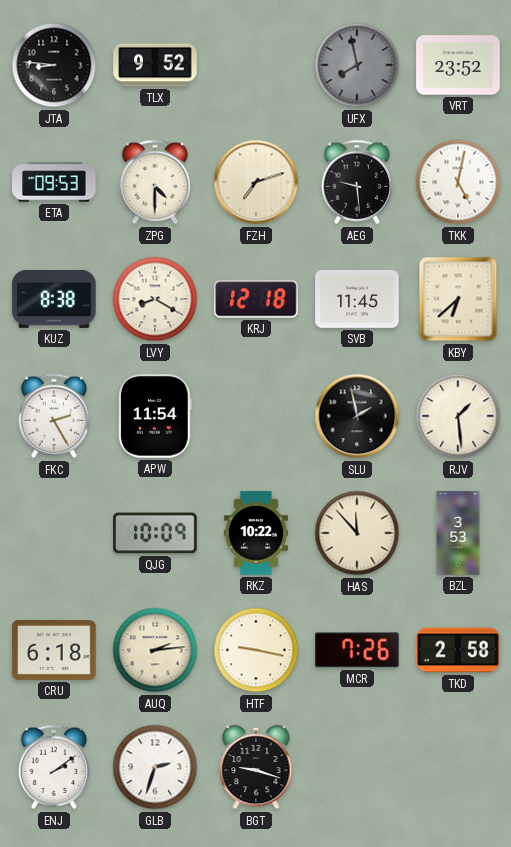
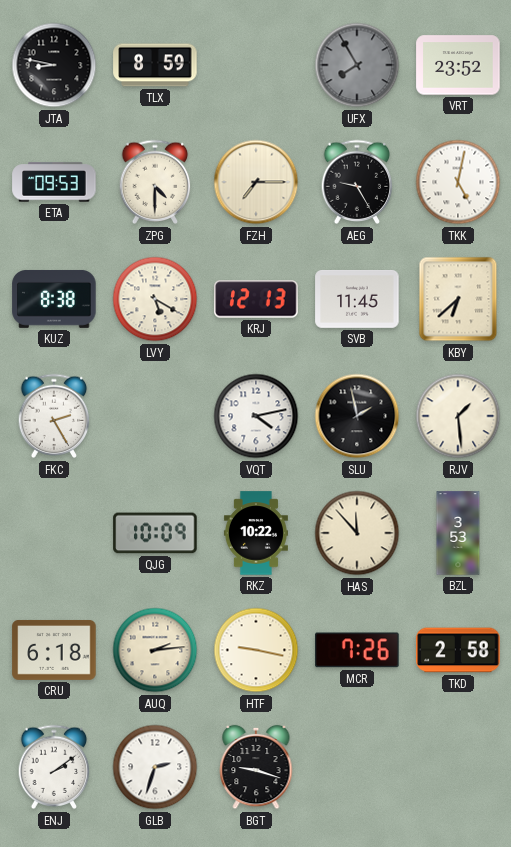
JTA: 8:46 -> 8:47 (54, 65)
TLX: 9:52 -> 8:59 (155, 65)
UFX: 7:58 -> 7:55 (357, 65)
FZH: 7:12 -> 7:15 (256, 182)
AEG: 9:29 -> 9:25 (357, 182)
LVY: 8:20 -> 5:20 (155, 299)
KRJ: 12:18 -> 12:13 (256, 299)
APW: 11:54 -> none (155, 416)
VQT: none -> 4:13 (256, 416)
